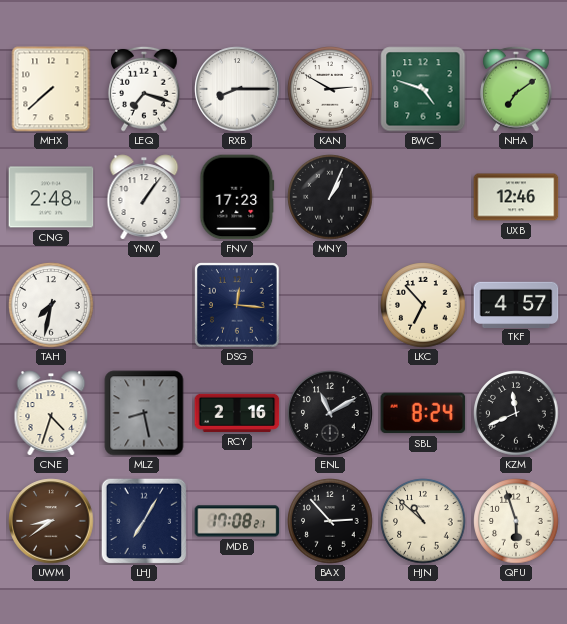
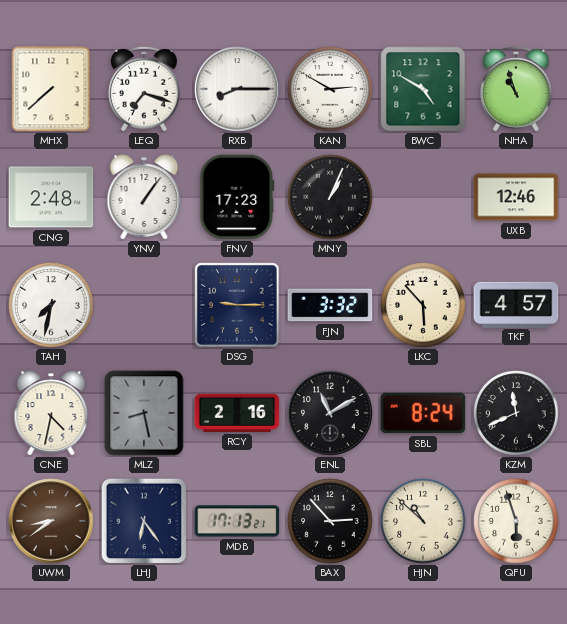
BWC: 4:48 -> 4:50 (423, 89)
NHA: 7:09 -> 10:57 (516, 89)
DSG: 12:16 -> 9:15 (237, 305)
FJN: none -> 3:32 (330, 305)
LKC: 6:53 -> 5:53 (423, 305)
CNE: 4:33 -> 4:32 (51, 413)
LHJ: 7:05 -> 6:24 (144, 521)
MDB: 17:08 -> 17:13 (237, 521)
